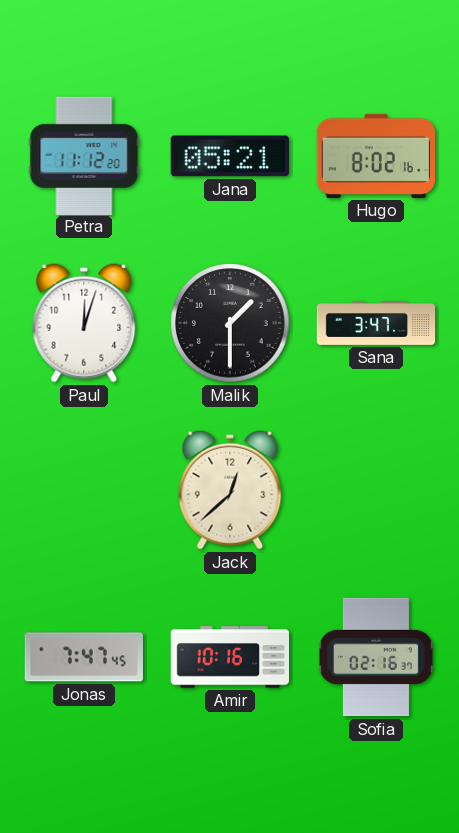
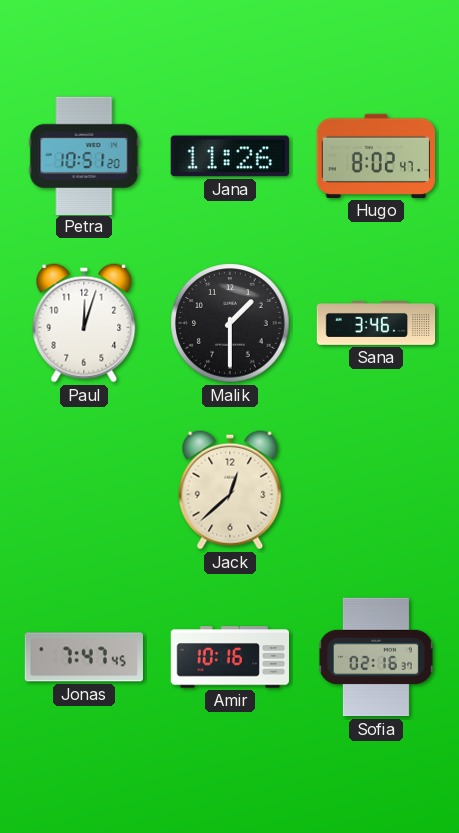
Petra: 11:12 -> 10:51 (84, 155)
Jana: 05:21 -> 11:26 (230, 156)
Hugo: 8:02:16 -> 8:02:47 (375, 156)
Sana: 3:47 -> 3:46 (376, 324)
